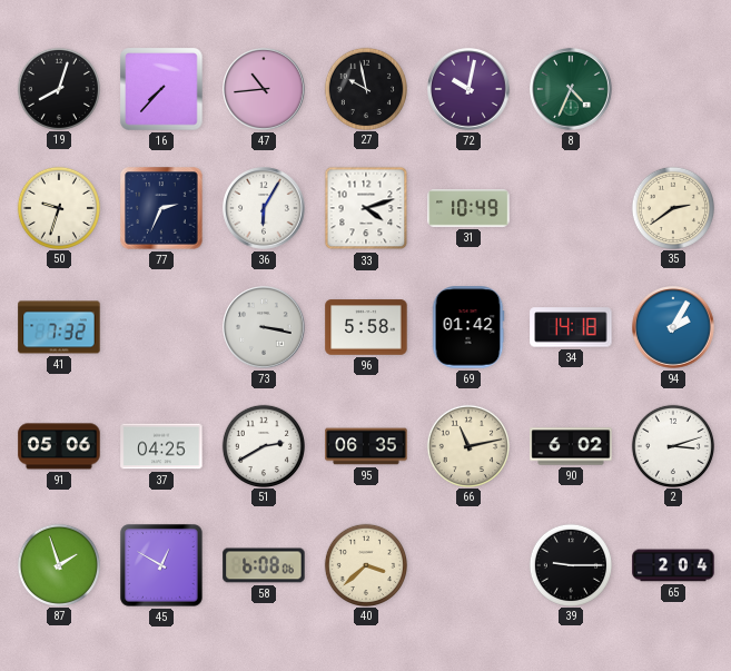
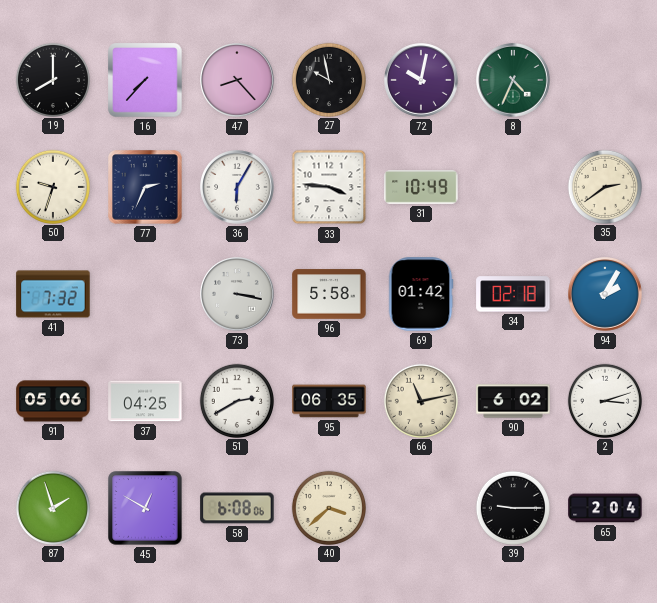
19: 8:03 -> 8:00 (52, 79)
47: 10:44 -> 8:23 (237, 80)
33: 4:12 -> 3:46 (329, 187)
34: 14:18 -> 02:18 (513, 294)
